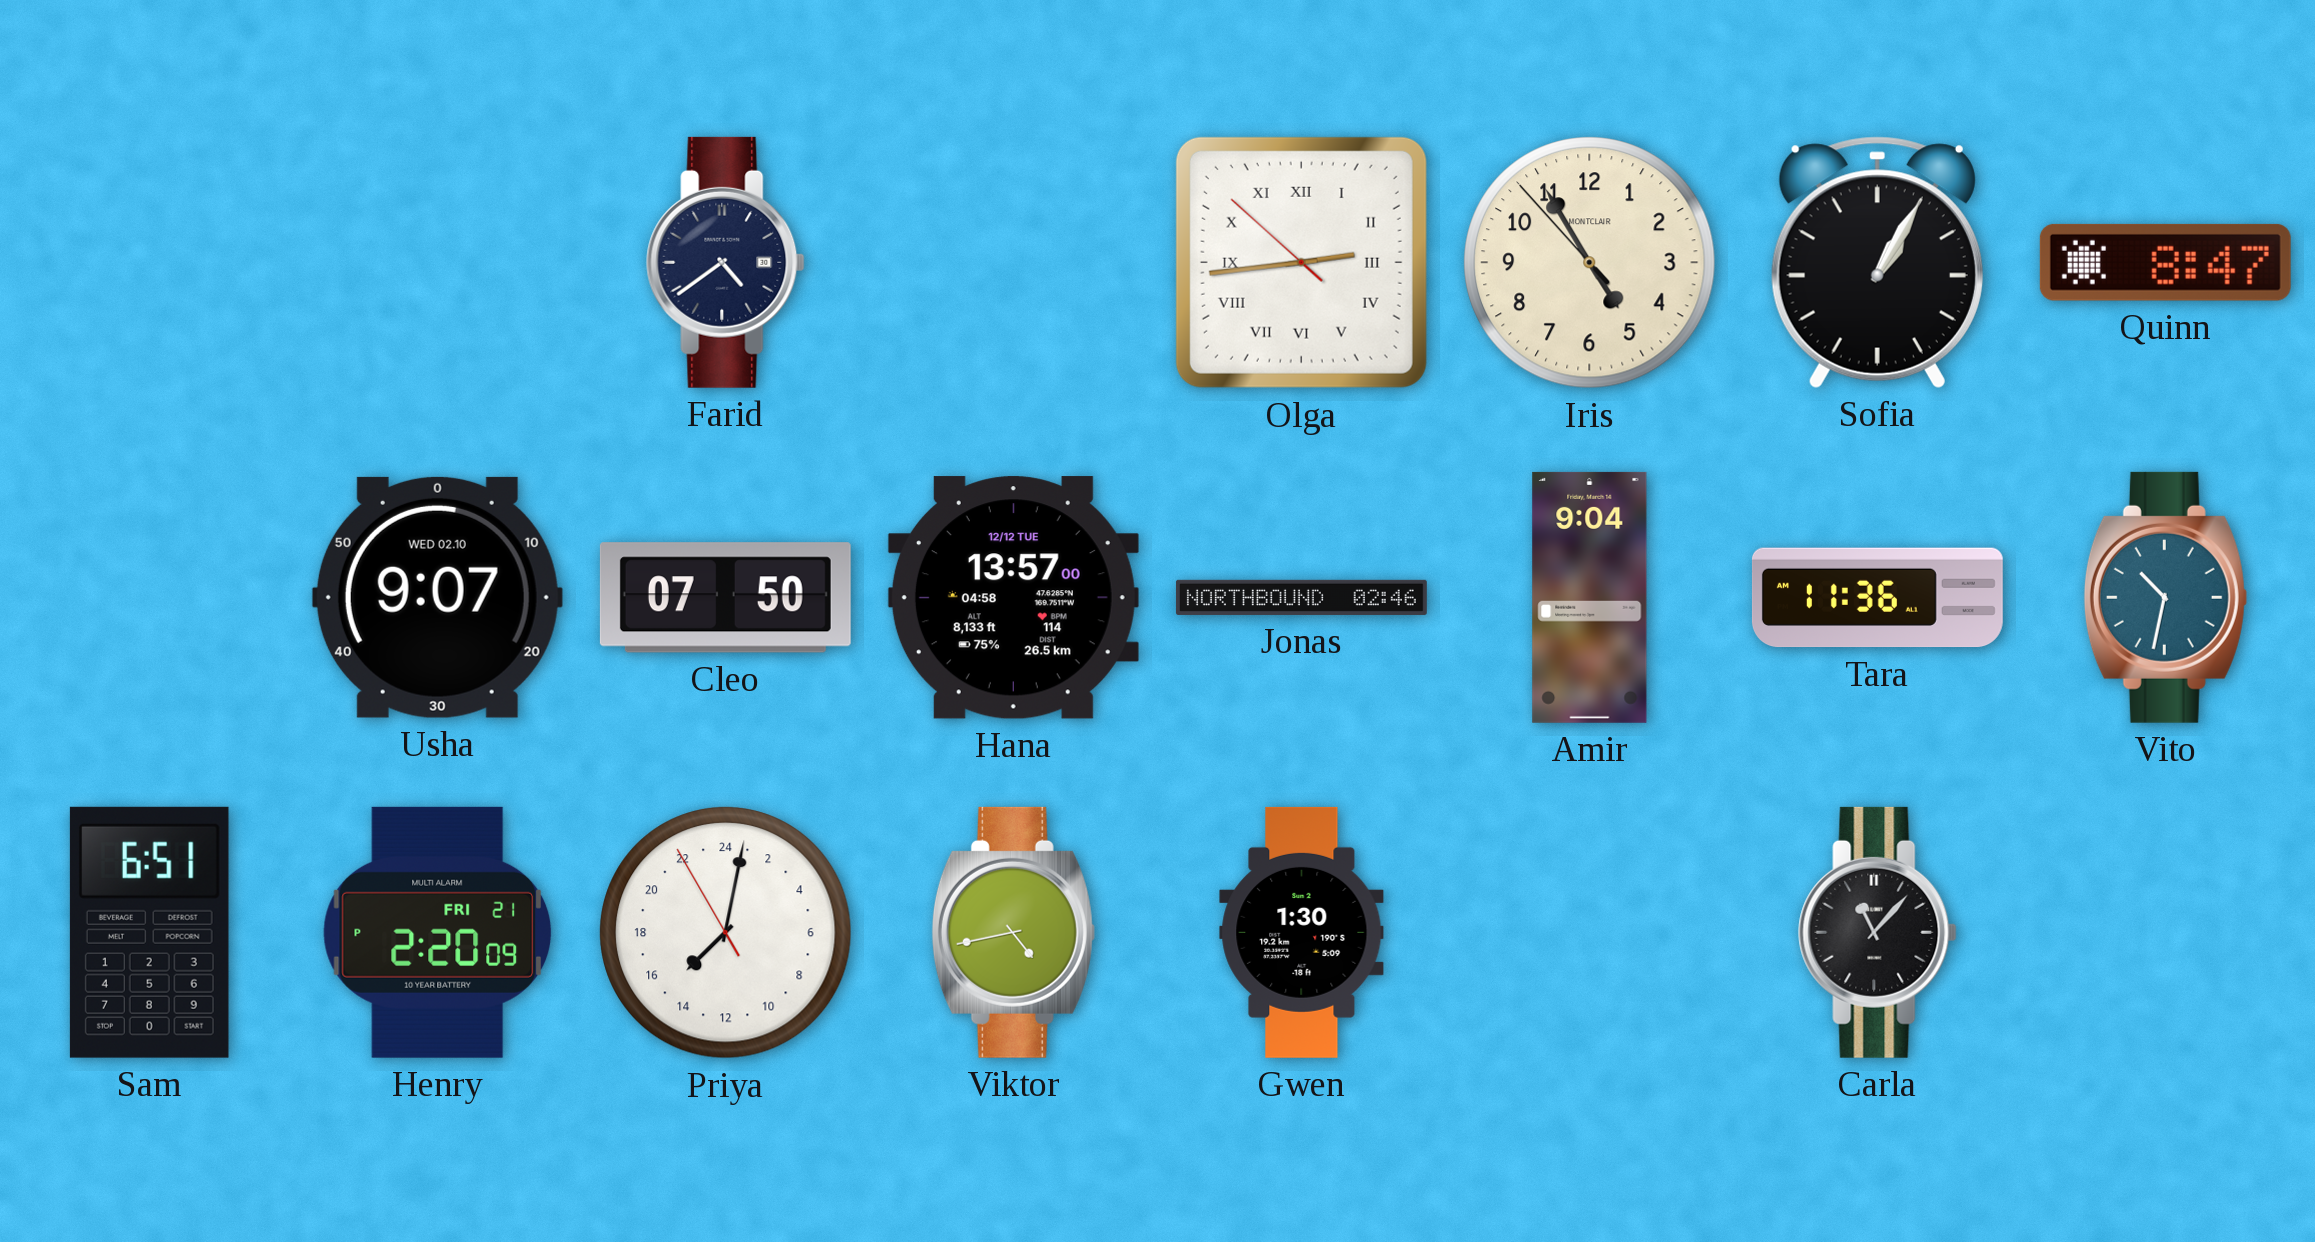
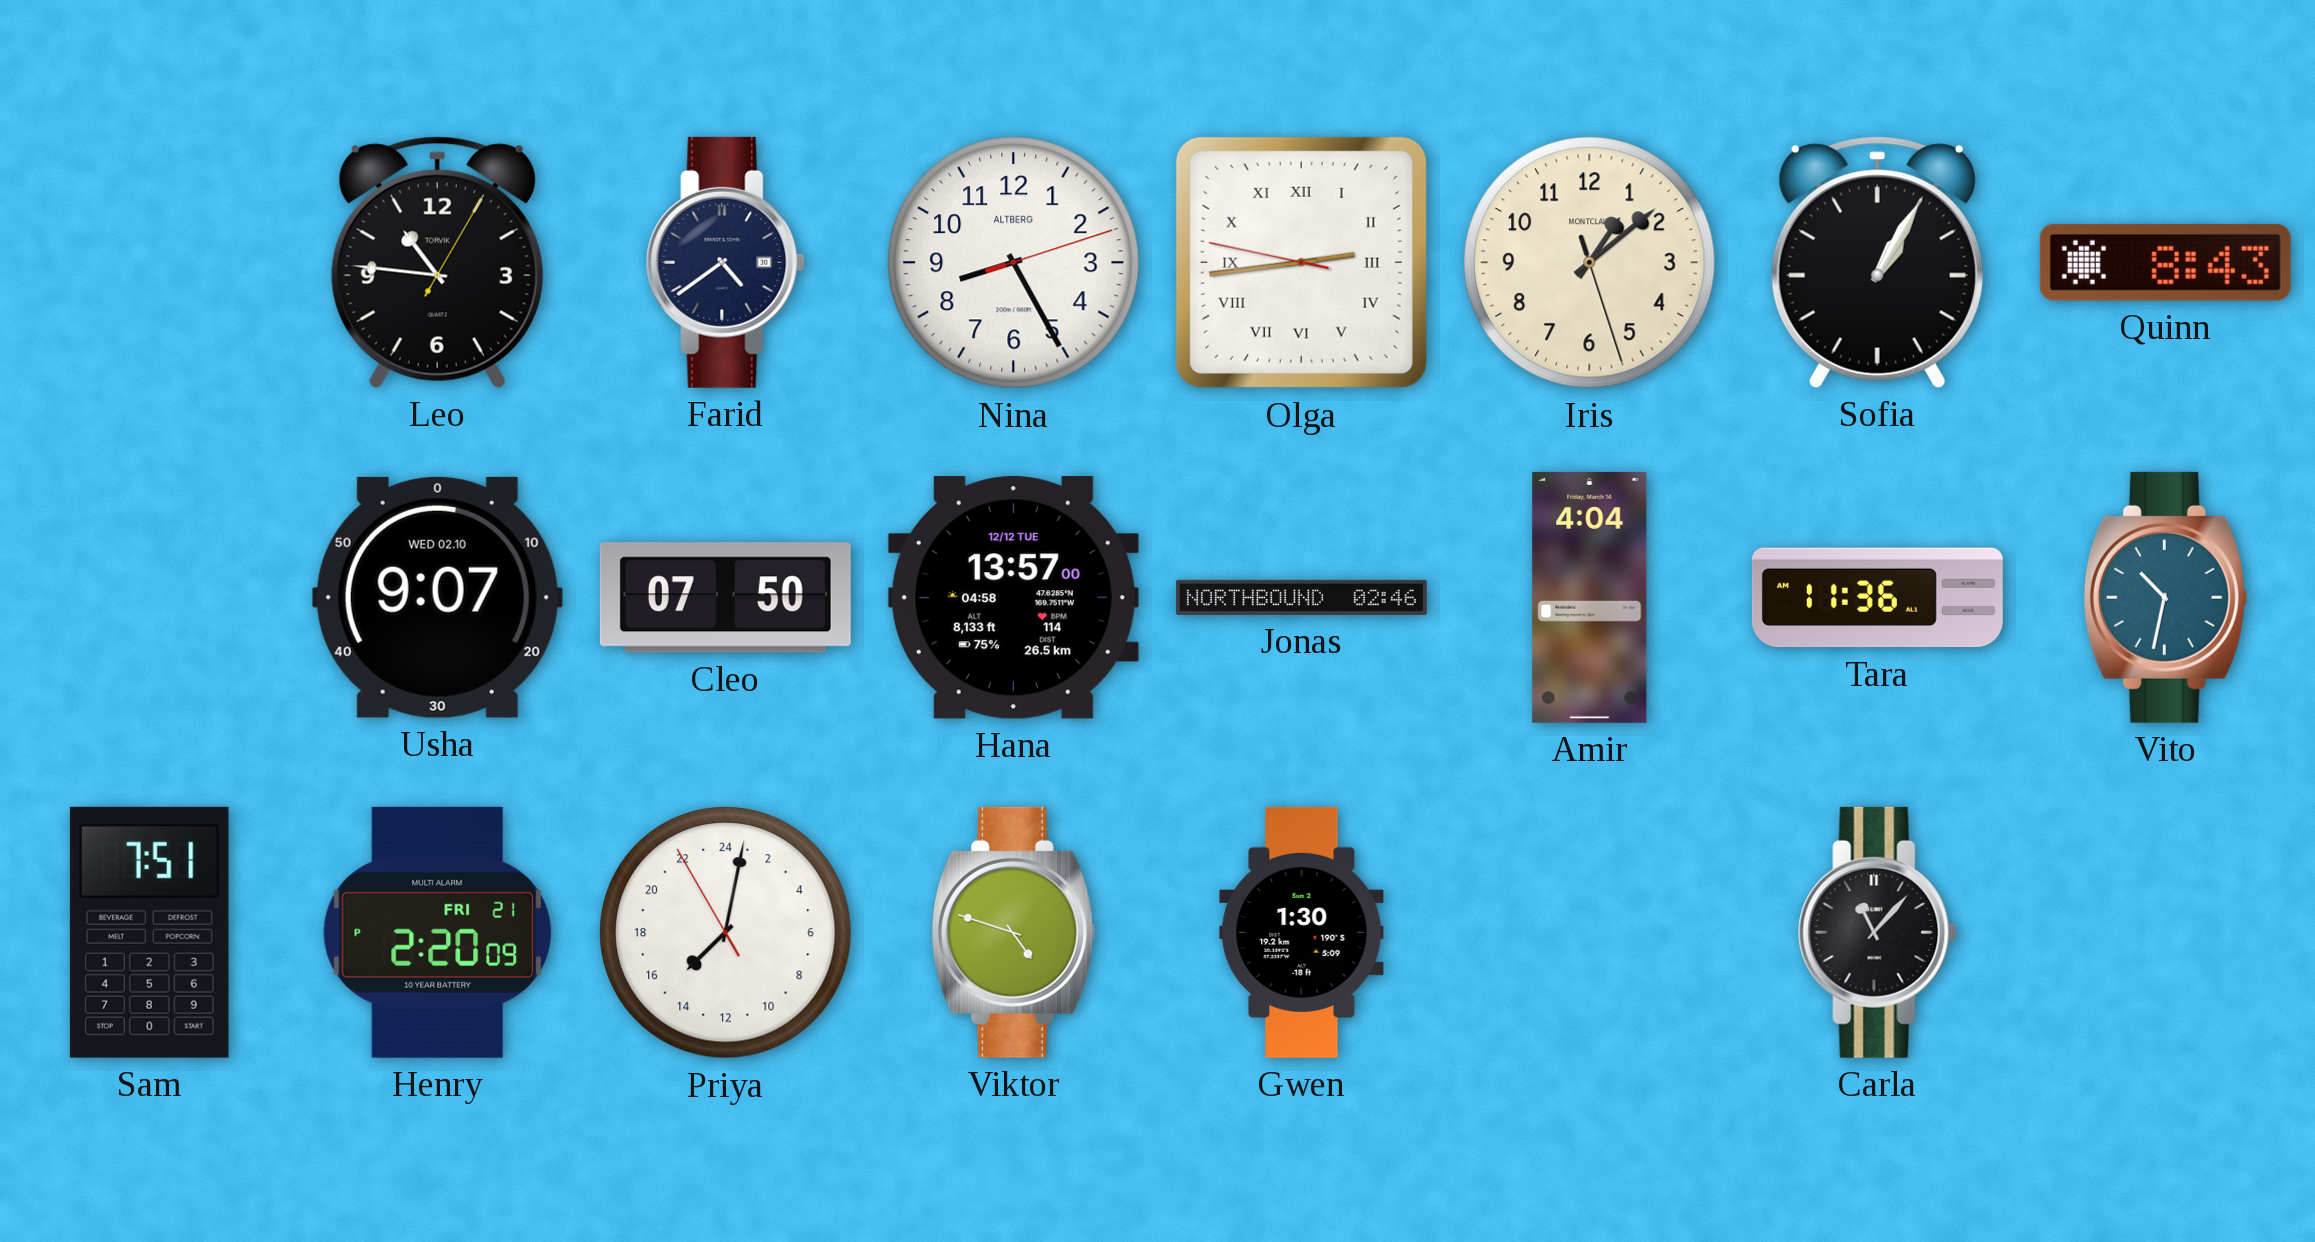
Leo: none -> 10:46 (437, 262)
Nina: none -> 8:25 (1014, 263)
Olga: 2:43:52 -> 2:43:47 (1301, 262)
Iris: 4:54 -> 1:08 (1590, 263)
Quinn: 8:47 -> 8:43 (2165, 262)
Amir: 9:04 -> 4:04 (1590, 597)
Sam: 6:51 -> 7:51 (149, 932)
Viktor: 4:43 -> 4:48 (1013, 932)
